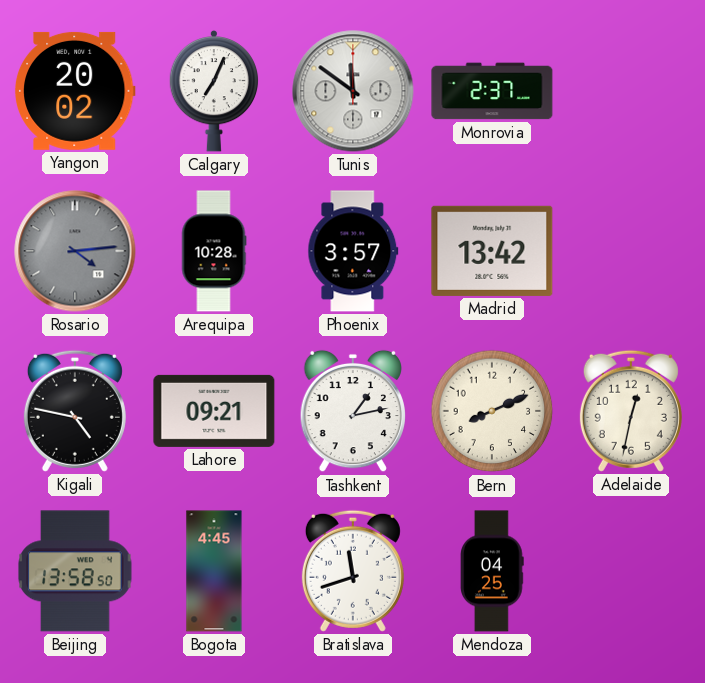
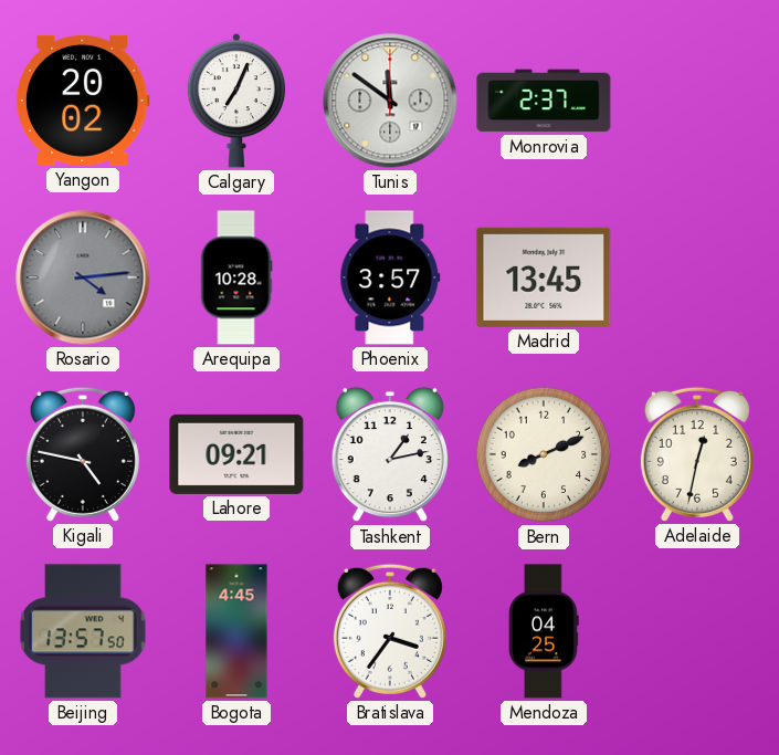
Madrid: 13:42 -> 13:45 (544, 277)
Beijing: 13:58 -> 13:57 (83, 631)
Bratislava: 11:42 -> 3:36 (390, 631)
